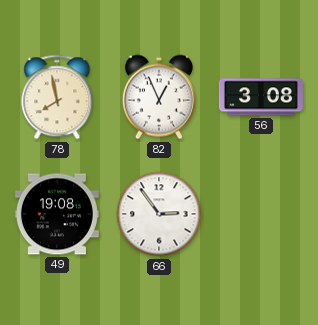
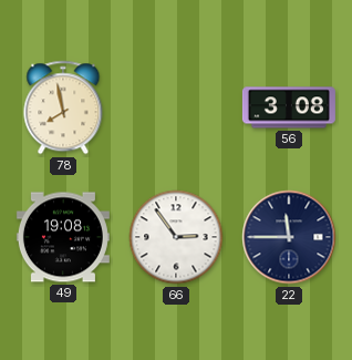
82: 12:56 -> none (159, 97)
22: none -> 11:45 (289, 237)
